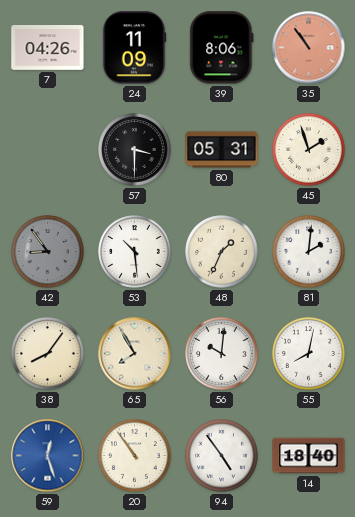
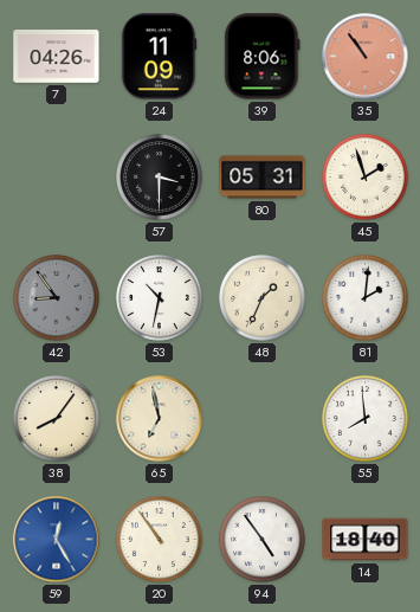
53: 10:29 -> 10:32 (160, 298)
65: 7:55 -> 6:58 (160, 419)
56: 10:01 -> none (222, 354)
55: 8:02 -> 7:59 (366, 419)
59: 12:27 -> 12:25 (57, 540)
